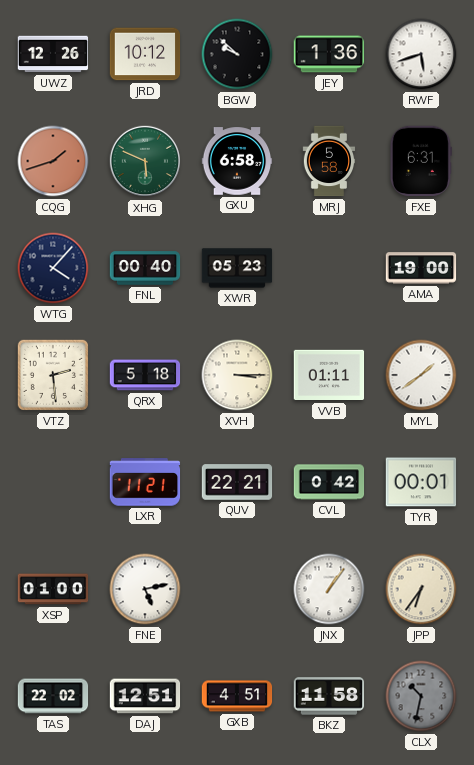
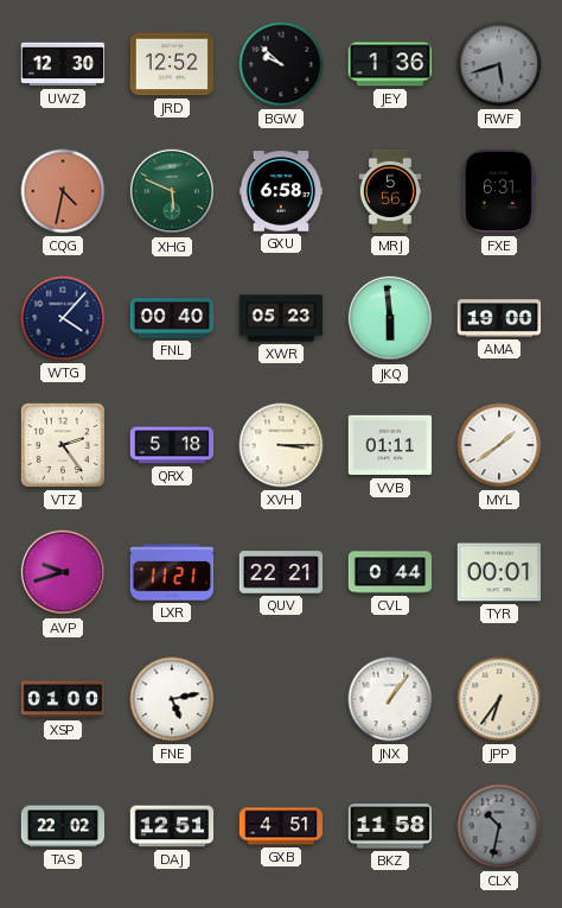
UWZ: 12:26 -> 12:30 (63, 64)
JRD: 10:12 -> 12:52 (172, 64)
RWF dial: white -> grey (499, 64)
CQG: 1:42 -> 4:32 (63, 191)
MRJ: 5:58 -> 5:56 (390, 191)
JKQ: none -> 5:59 (390, 318)
VTZ: 2:29 -> 2:24 (63, 445)
AVP: none -> 9:42 (63, 572)
CVL: 0:42 -> 0:44 (390, 572)
